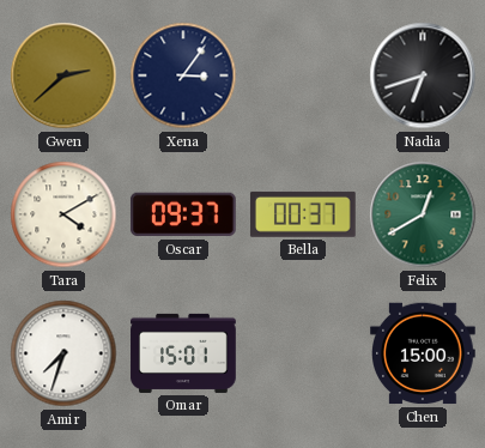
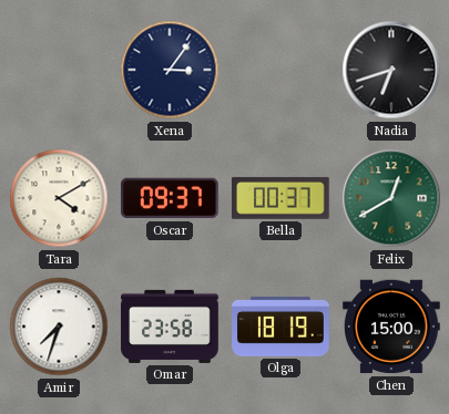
Gwen: 2:38 -> none (63, 75)
Omar: 15:01 -> 23:58 (170, 327)
Olga: none -> 18:19 (280, 327)
